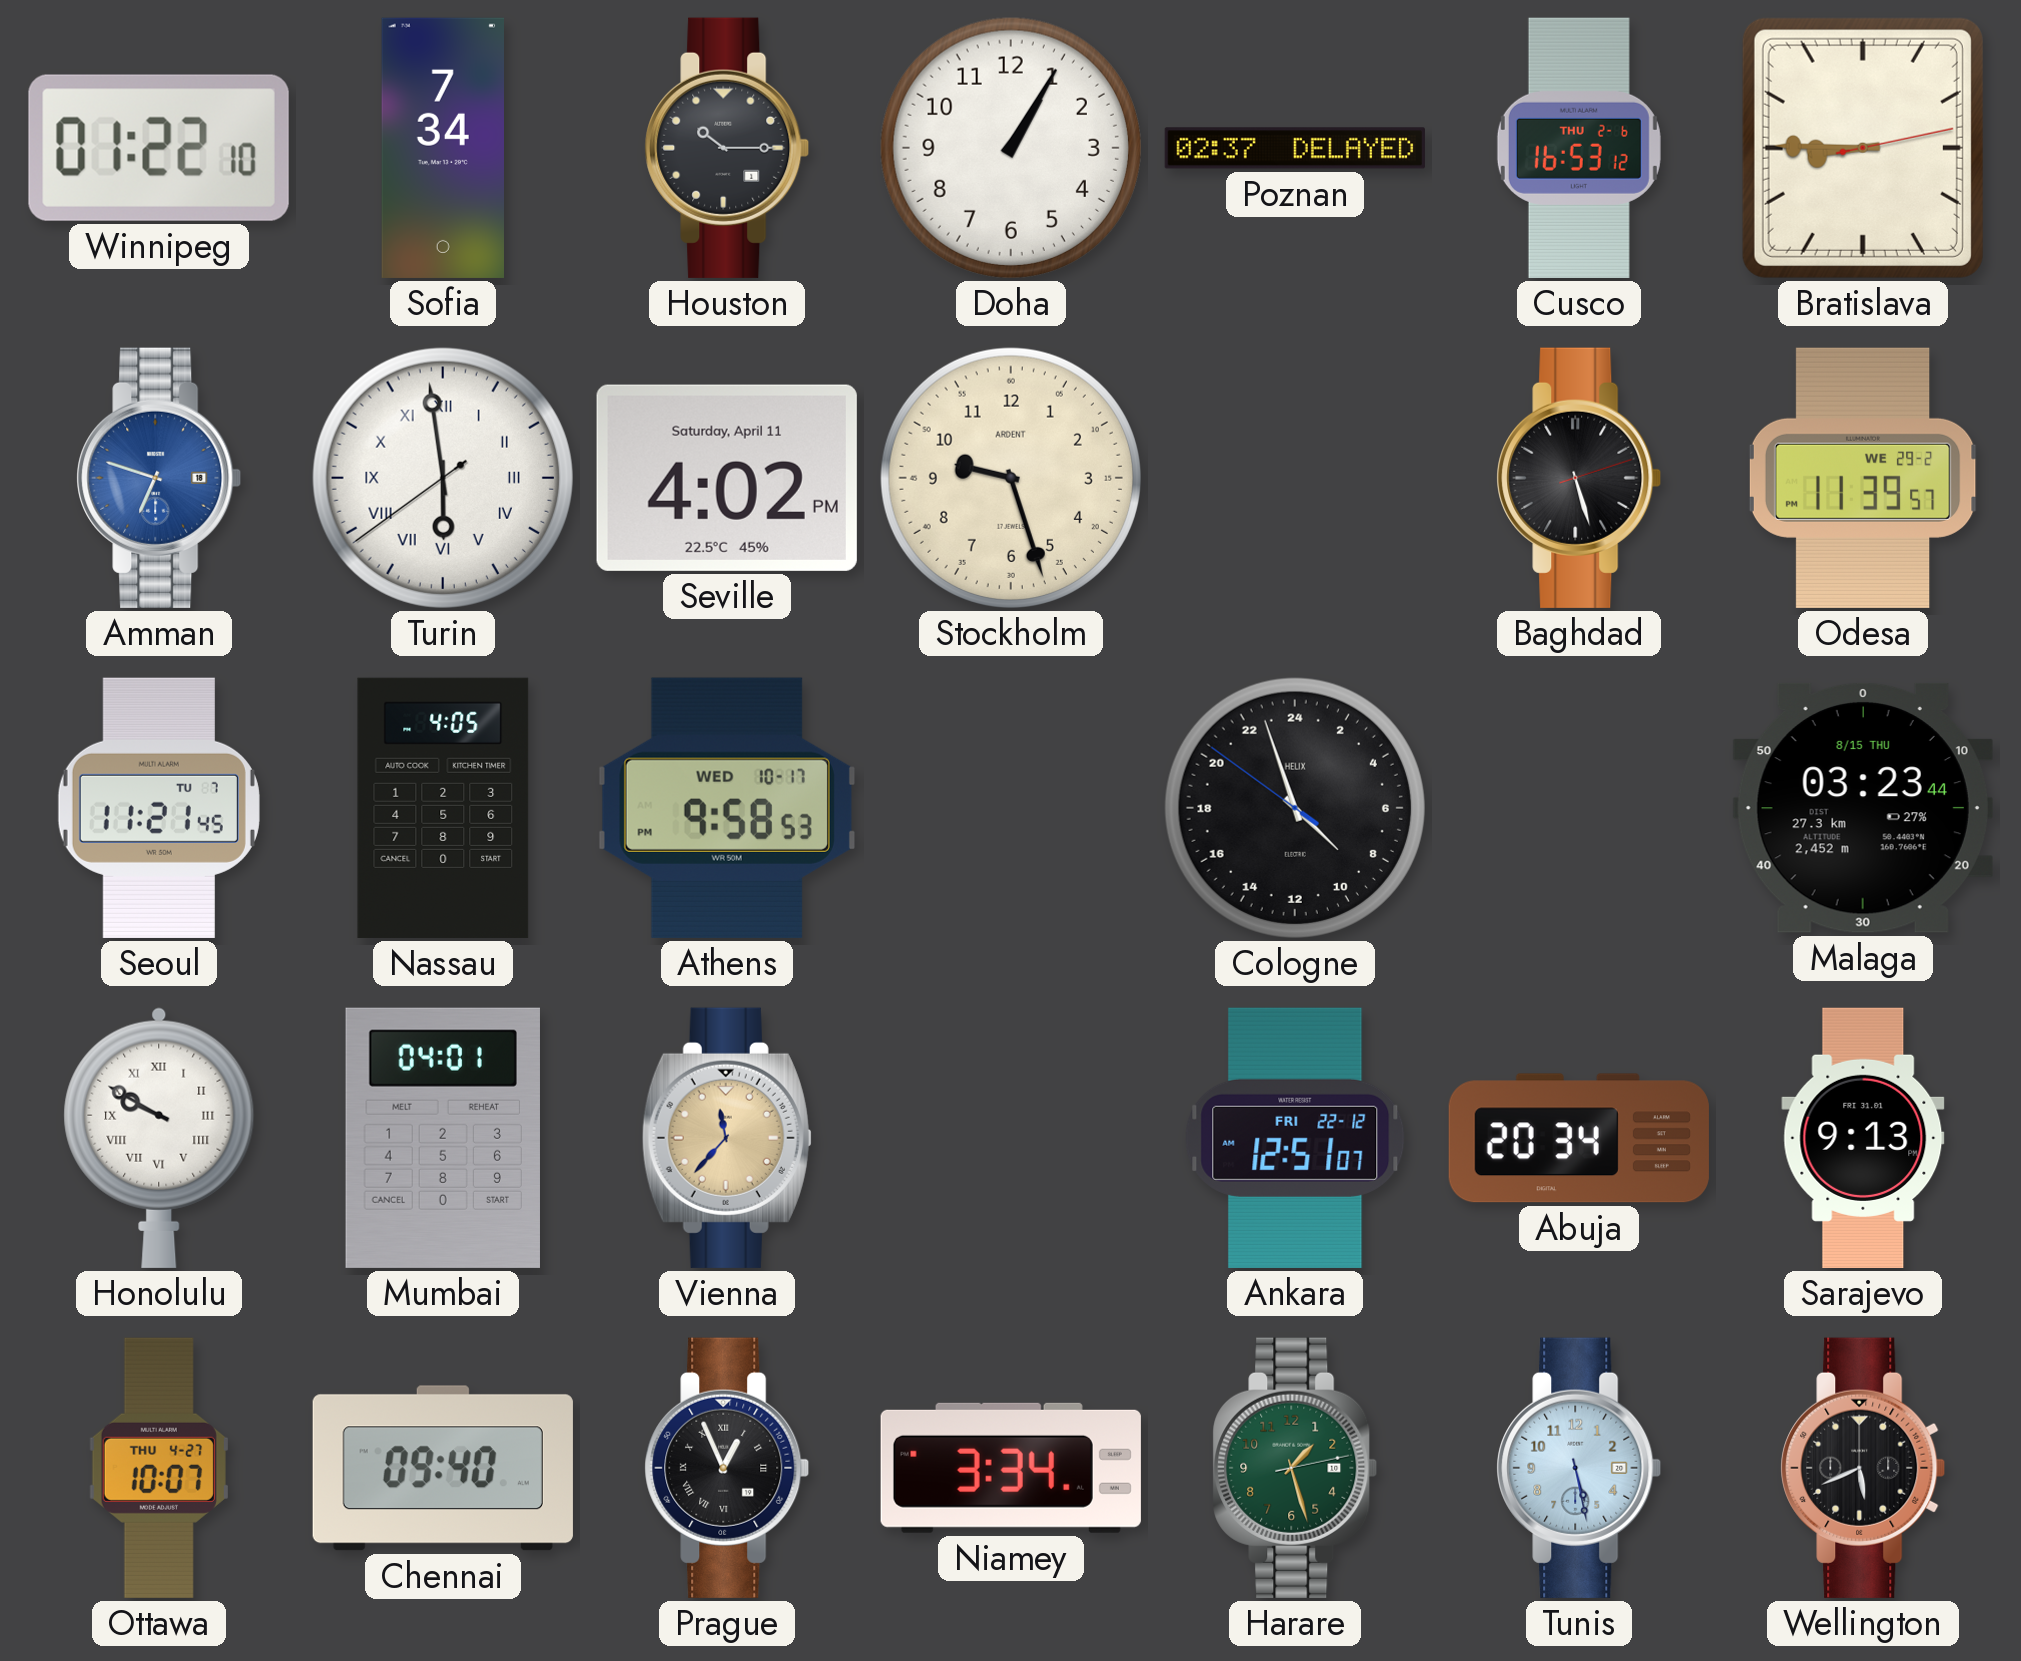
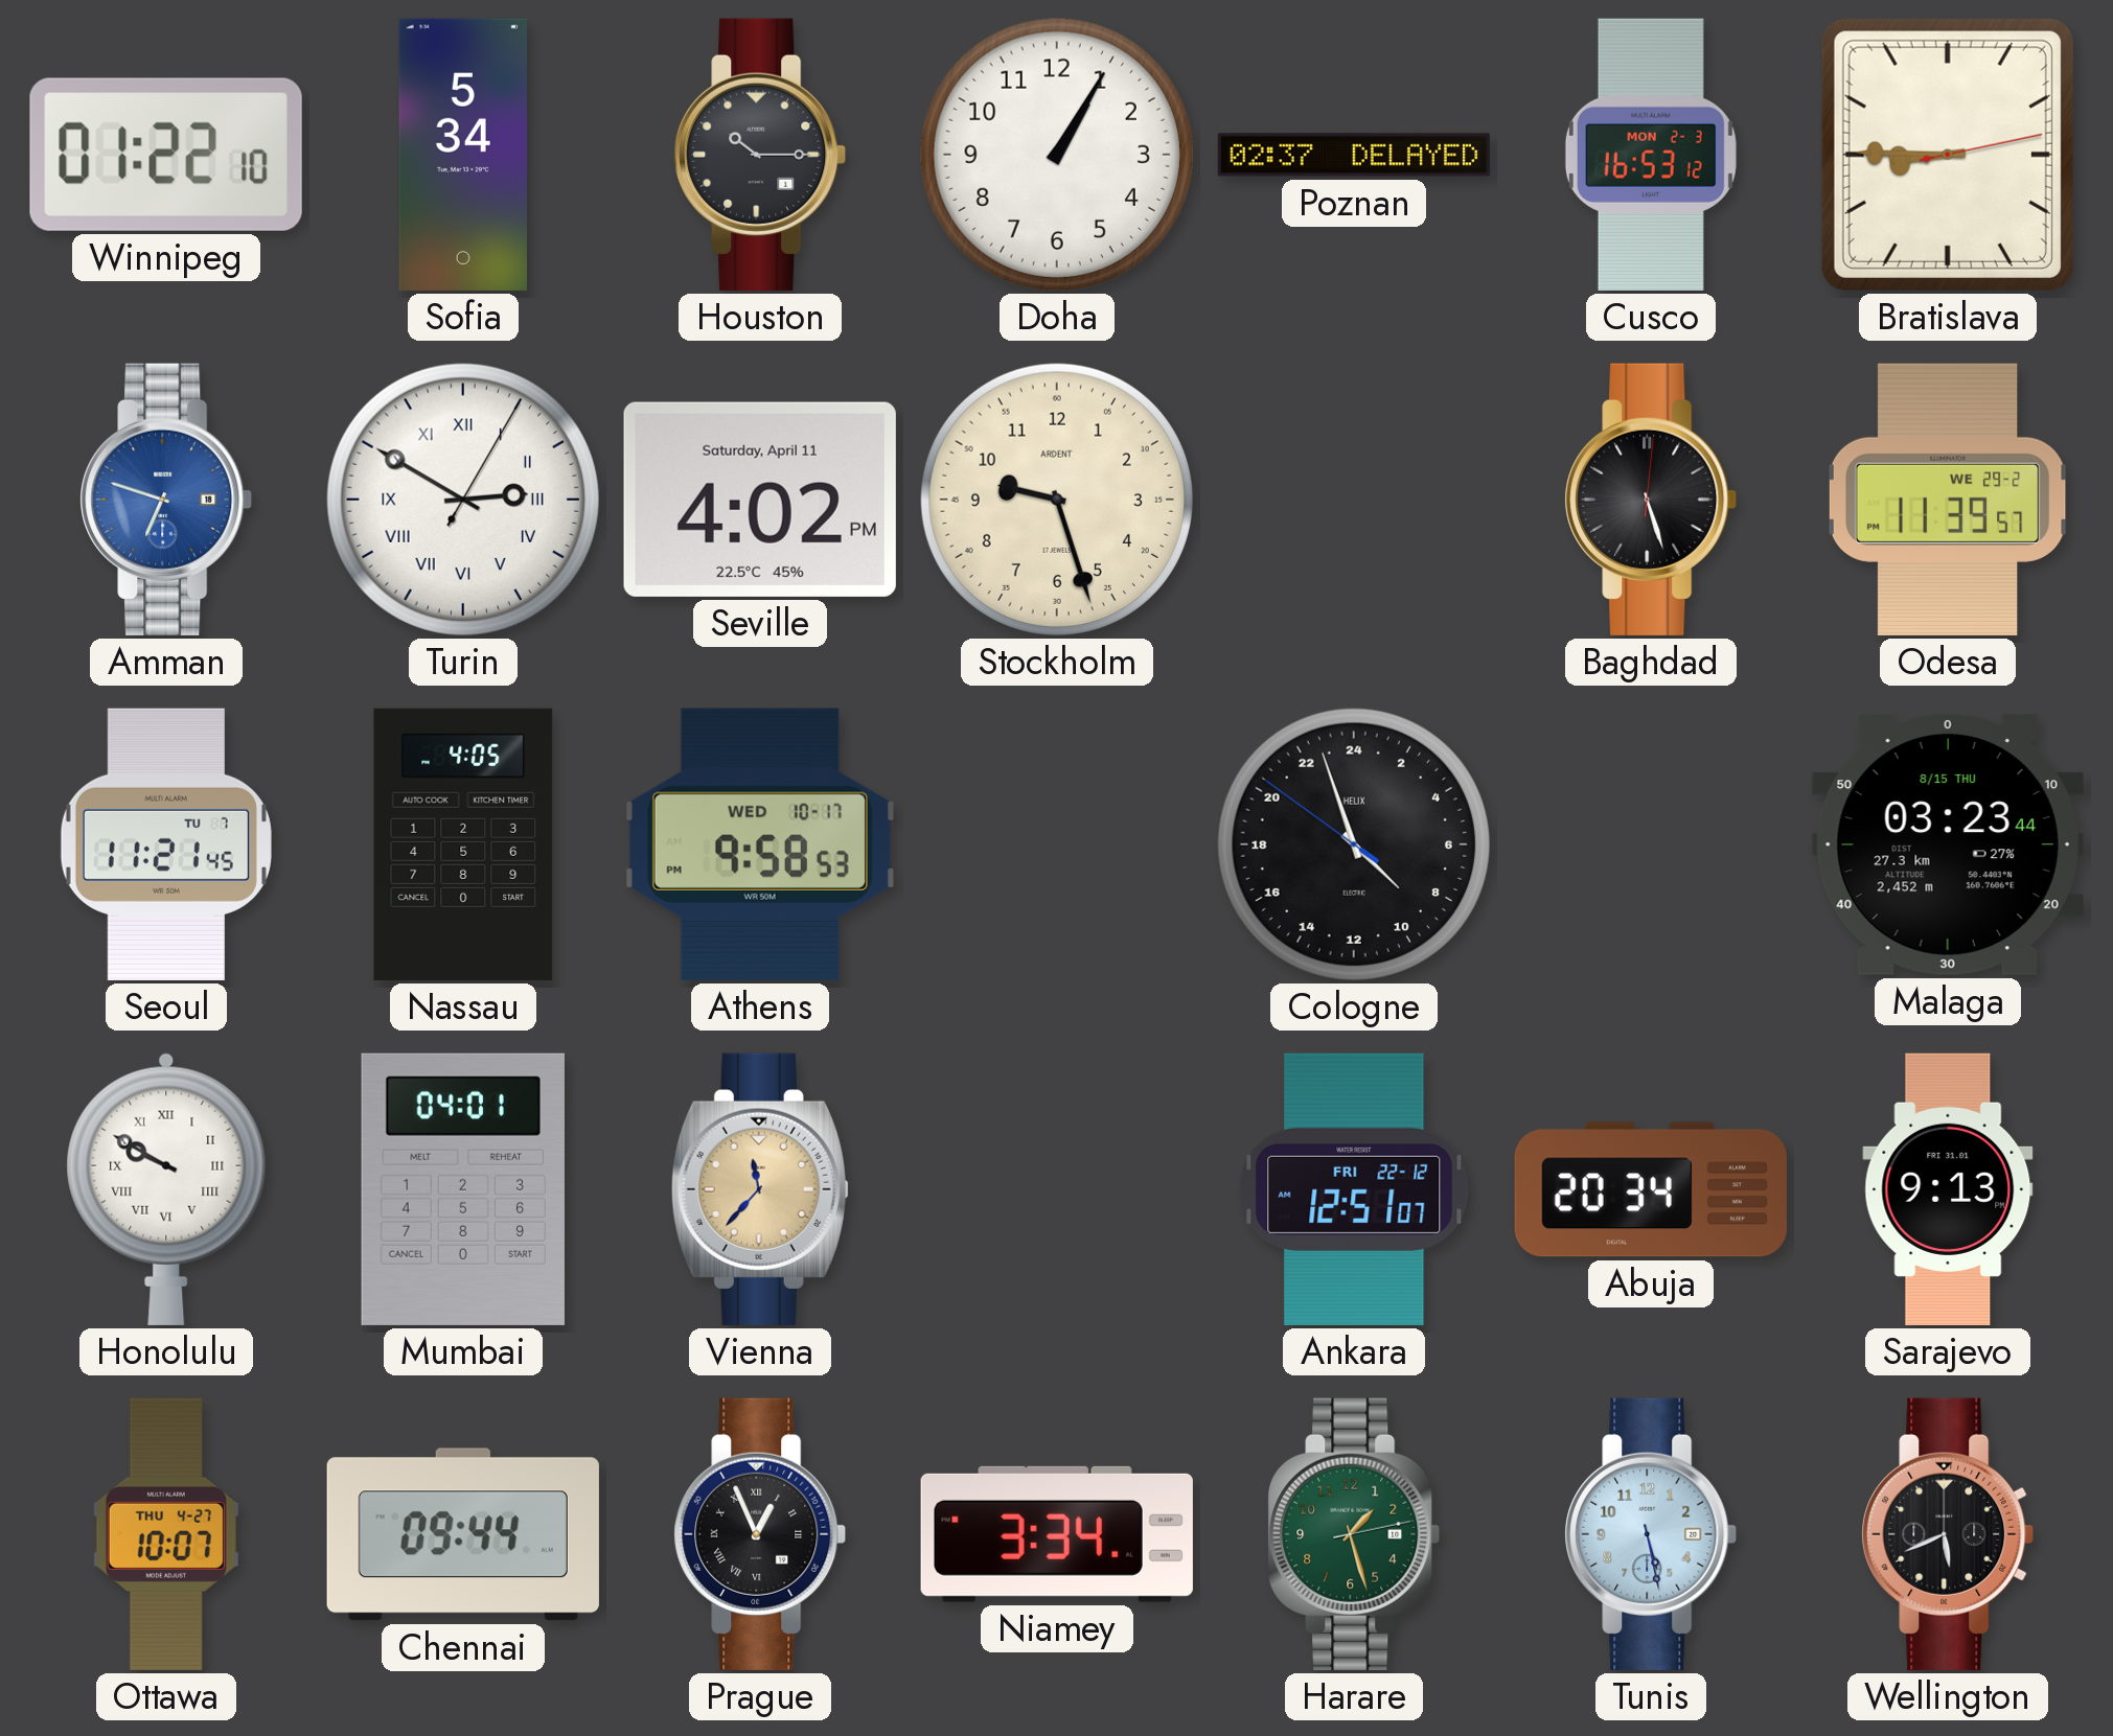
Sofia: 7:34 -> 5:34 (462, 155)
Cusco date: THU 2-6 -> MON 2-3 (1651, 155)
Turin: 5:58 -> 2:50 (463, 500)
Baghdad: 5:27:12 -> 5:27:01 (1651, 500)
Chennai: 09:40 -> 09:44 (463, 1534)
